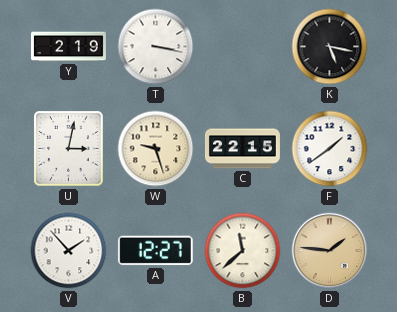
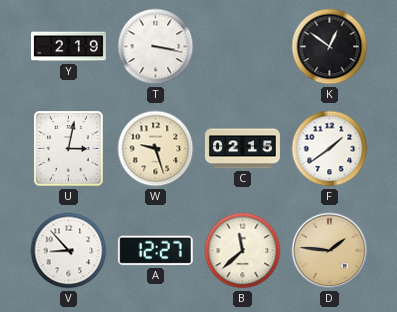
K: 5:17 -> 12:51 (330, 47)
C: 22:15 -> 02:15 (242, 149)
V: 1:53 -> 8:53 (69, 251)
